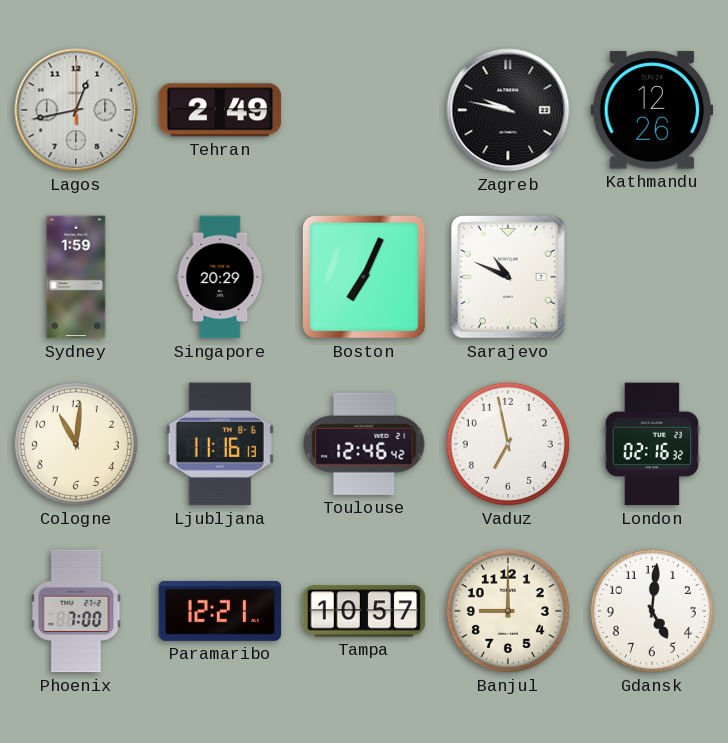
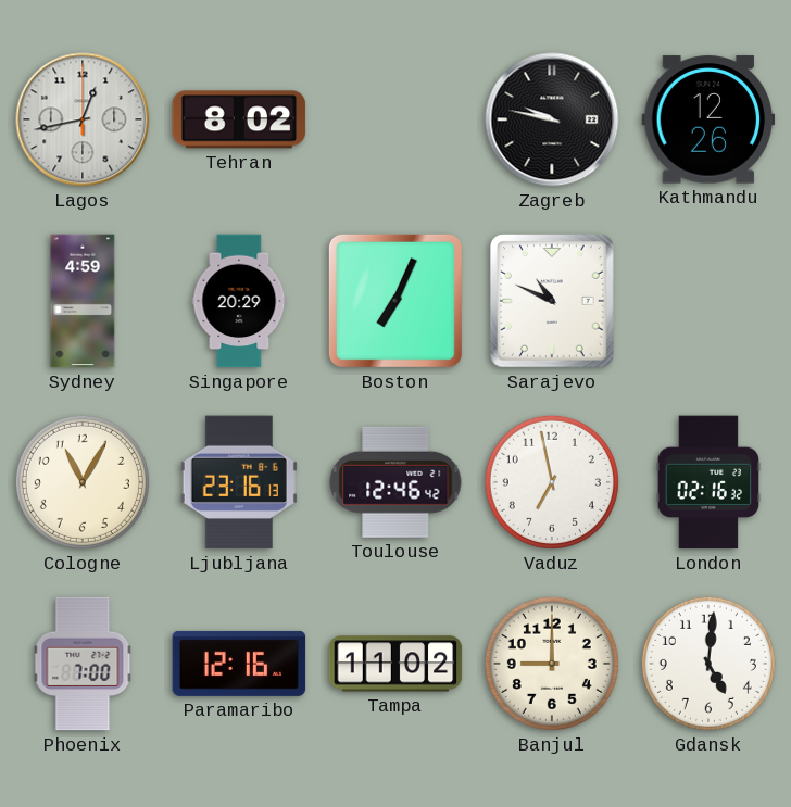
Tehran: 2:49 -> 8:02 (239, 119)
Sydney: 1:59 -> 4:59 (83, 301)
Cologne: 11:01 -> 11:05 (83, 482)
Ljubljana: 11:16 -> 23:16 (239, 482)
Paramaribo: 12:21 -> 12:16 (239, 664)
Tampa: 10:57 -> 11:02 (395, 664)
